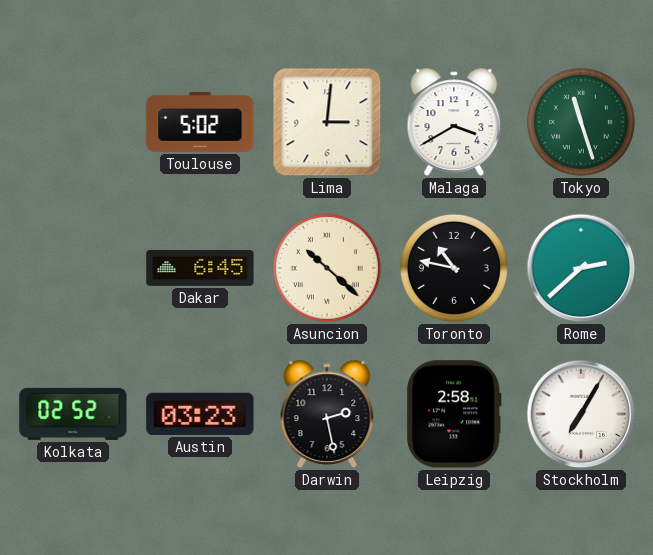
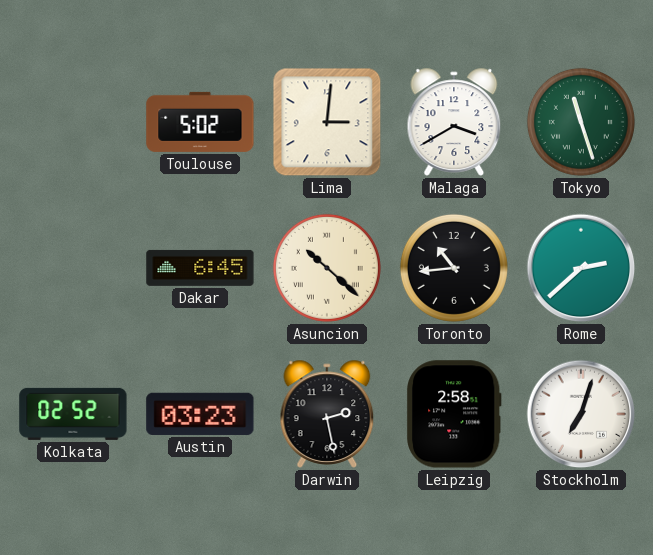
Toronto: 10:47 -> 10:44 (454, 268)
Stockholm: 7:05 -> 7:03 (581, 414)
